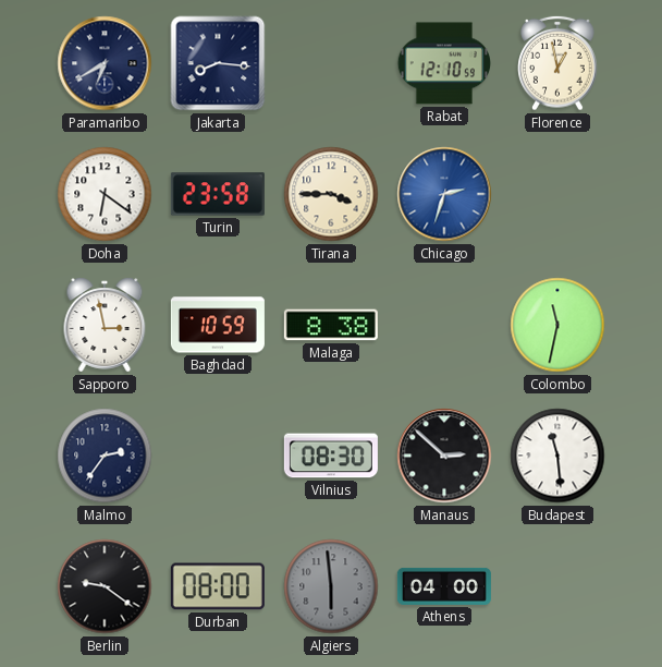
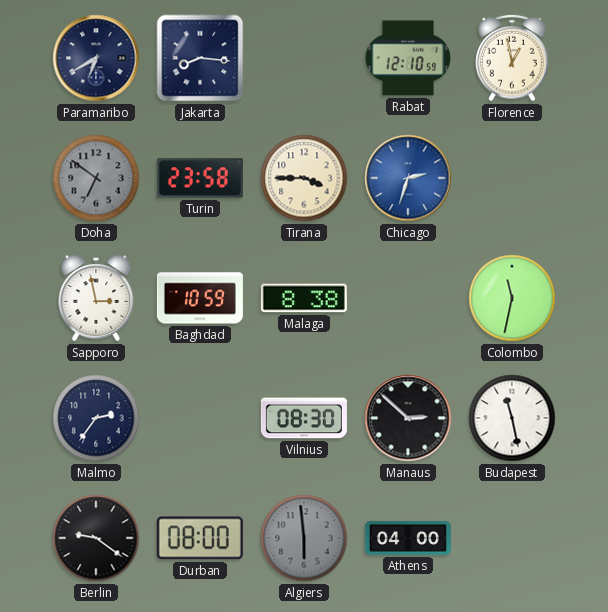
Doha: 6:21 -> 6:51 (96, 178)
Doha dial: white -> grey (96, 178)
Budapest: 11:29 -> 11:28 (512, 418)
